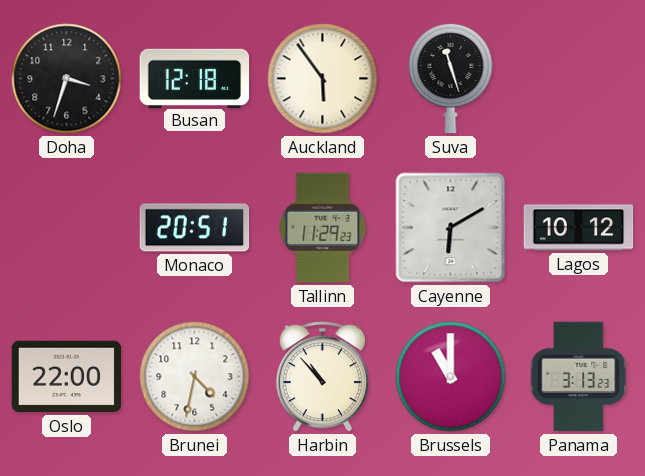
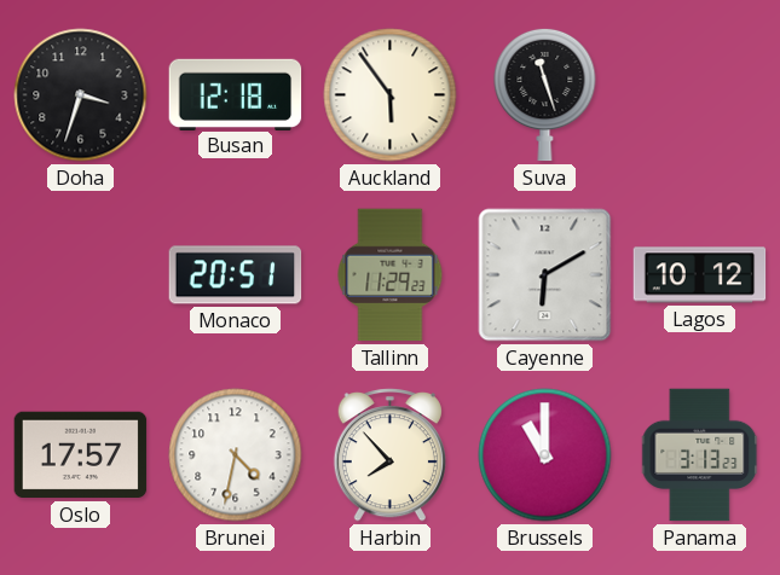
Oslo: 22:00 -> 17:57 (81, 455)
Harbin: 10:53 -> 7:53 (389, 455)
